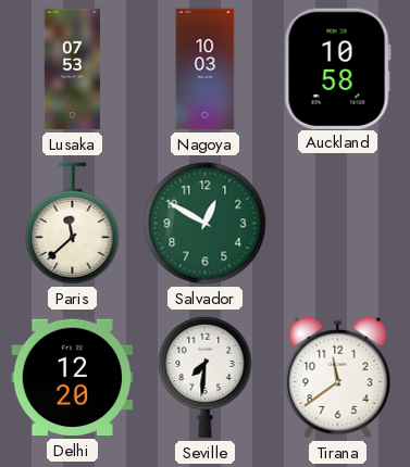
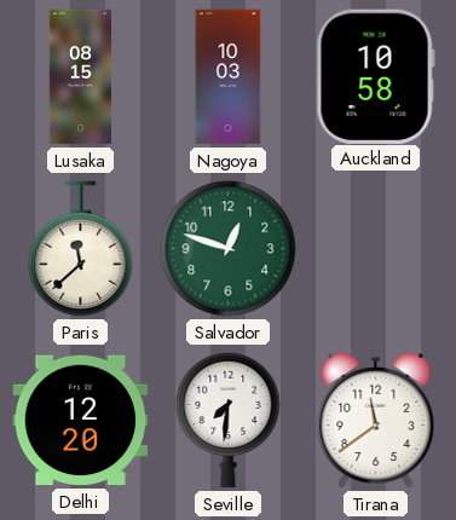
Lusaka: 07:53 -> 08:15 (81, 77)
Salvador: 12:50 -> 12:48 (229, 249)
